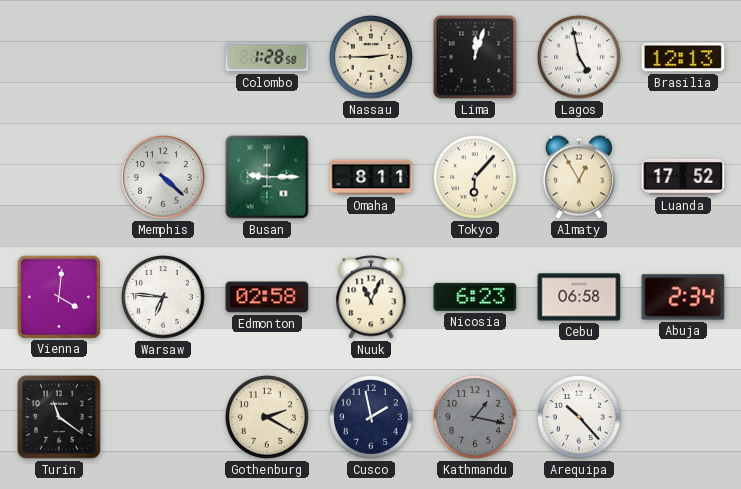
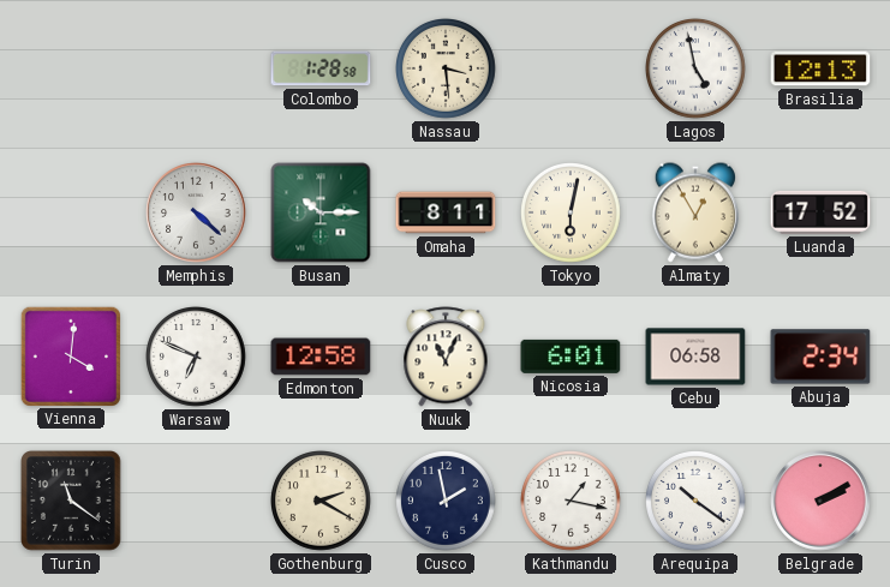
Nassau: 2:45 -> 3:29 (447, 70)
Lima: 12:03 -> none (475, 57)
Busan: 9:15 -> 10:15 (321, 212)
Tokyo: 6:07 -> 6:02 (572, 214)
Warsaw: 6:46 -> 6:49 (197, 358)
Edmonton: 02:58 -> 12:58 (321, 357)
Nicosia: 6:23 -> 6:01 (571, 357)
Kathmandu dial: grey -> white (572, 502)
Arequipa: 10:23 -> 10:21 (697, 502)
Belgrade: none -> 2:10 (820, 501)
